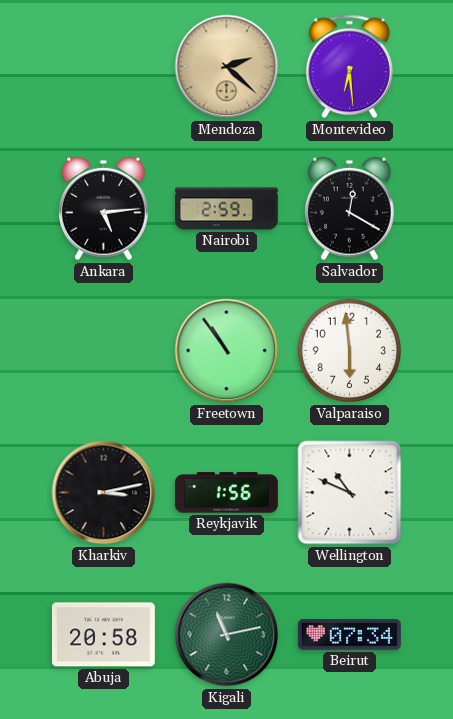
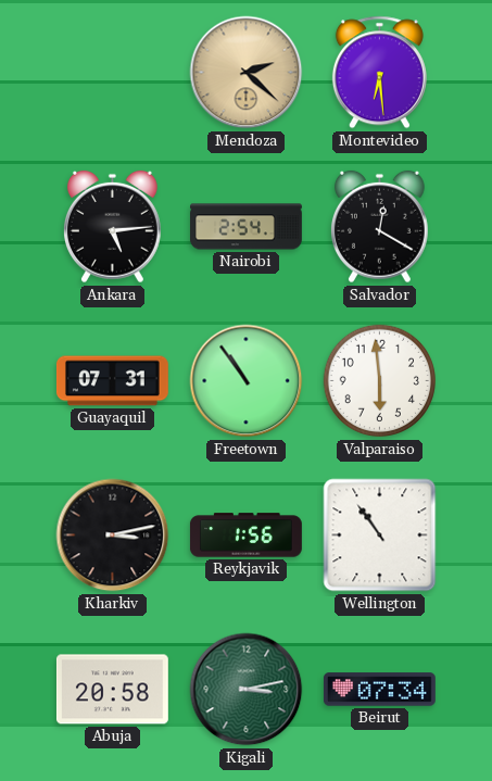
Nairobi: 2:59 -> 2:54 (247, 227)
Guayaquil: none -> 07:31 (112, 381)
Wellington: 10:49 -> 10:54 (380, 536)
Kigali: 11:13 -> 3:13 (247, 690)
